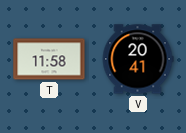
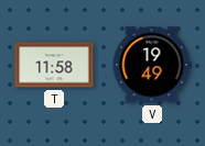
V: 20:41 -> 19:49 (152, 65)
